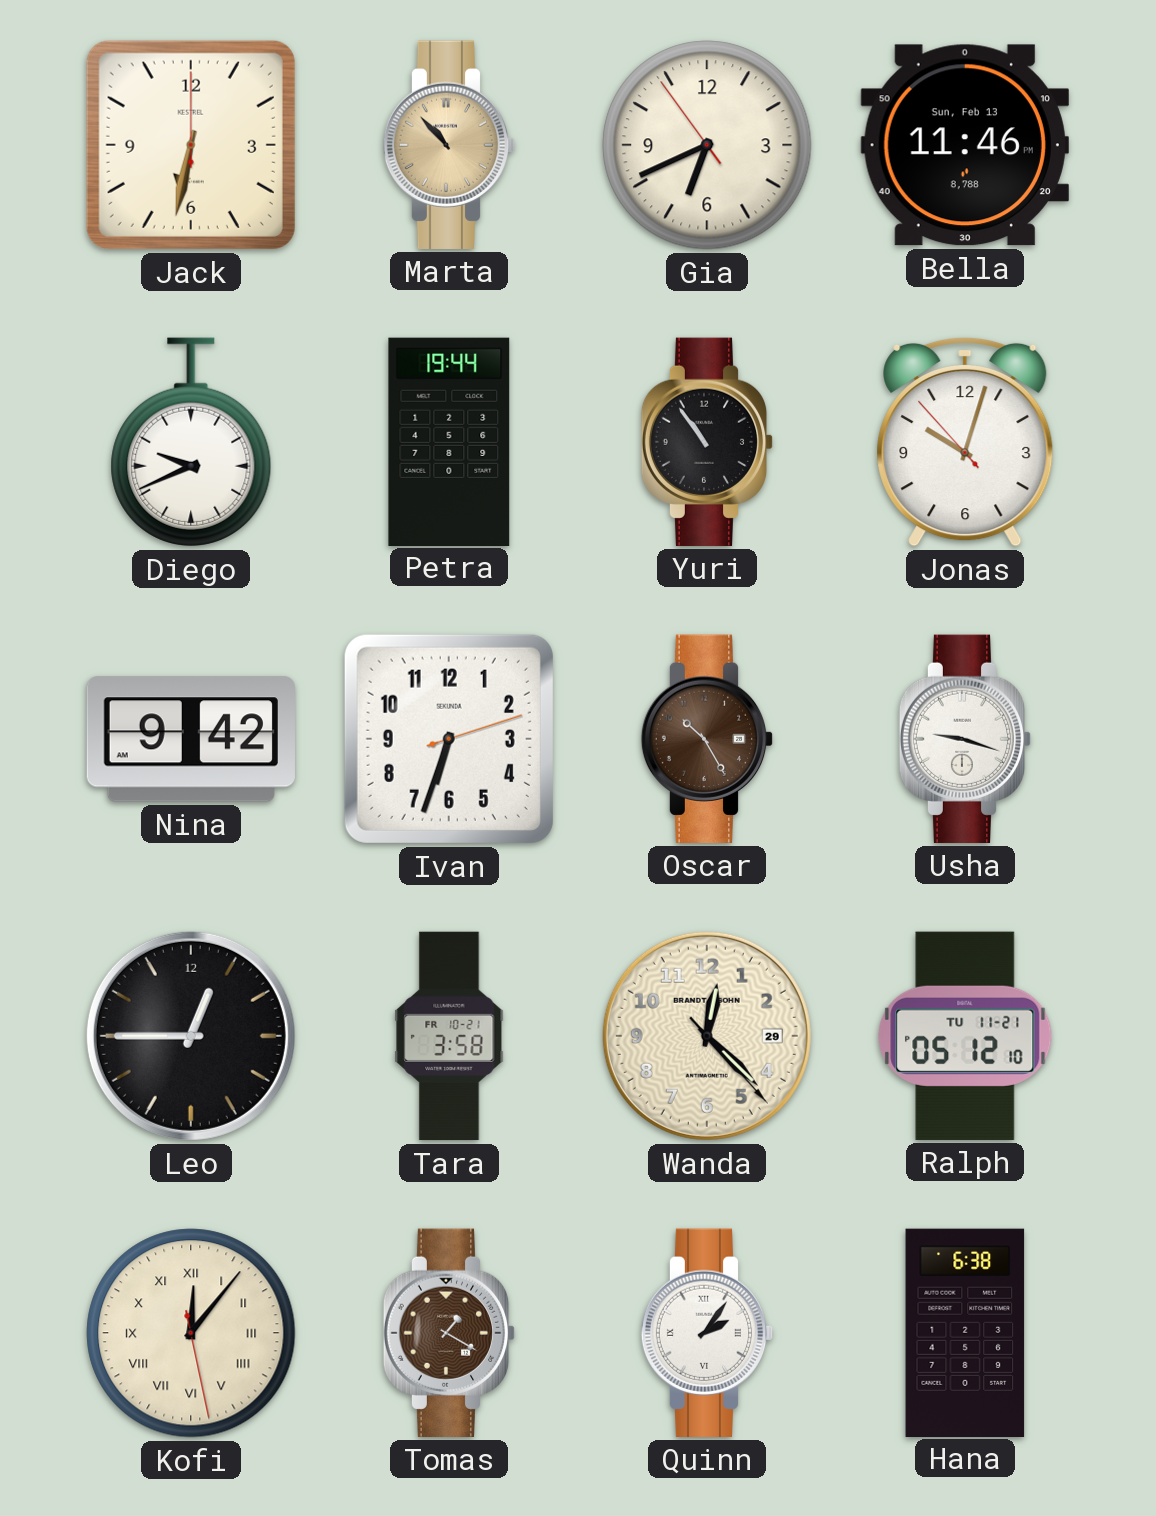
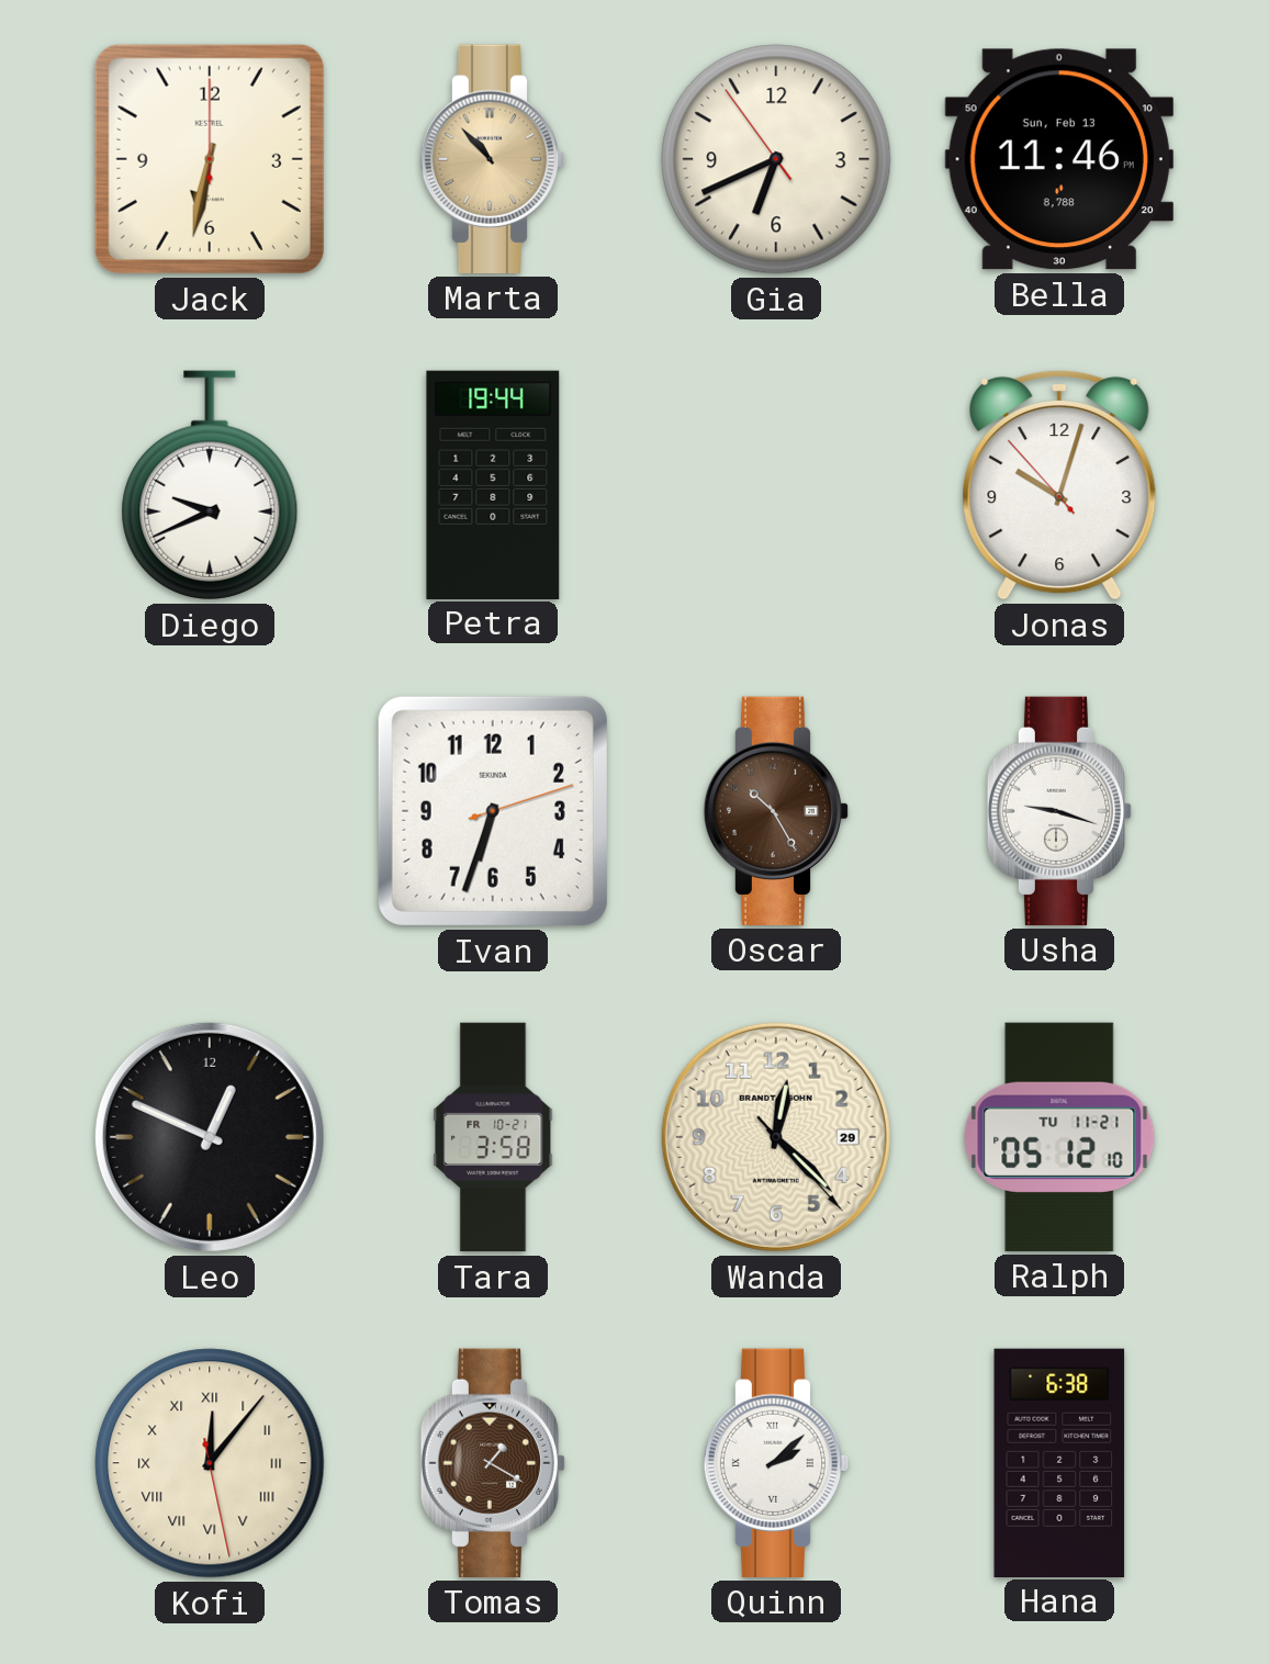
Yuri: 10:54 -> none (707, 442)
Nina: 9:42 -> none (191, 739)
Leo: 12:45 -> 12:49 (210, 1137)
Quinn: 2:06 -> 2:08 (776, 1463)
